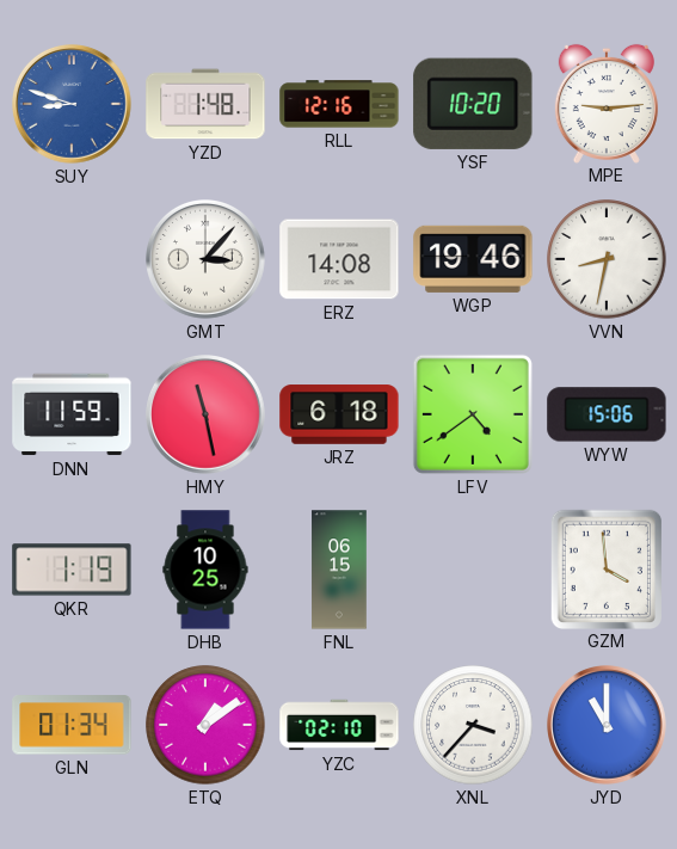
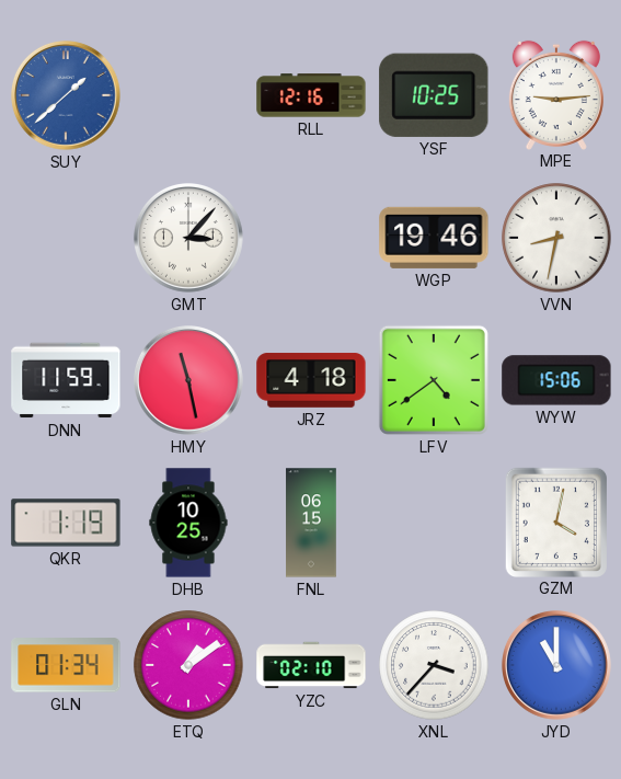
SUY: 8:48 -> 1:38 (67, 96)
YZD: 1:48 -> none (205, 104)
YSF: 10:20 -> 10:25 (434, 95)
ERZ: 14:08 -> none (339, 259)
JRZ: 6:18 -> 4:18 (311, 380)
GZM: 3:59 -> 4:02 (555, 522)
